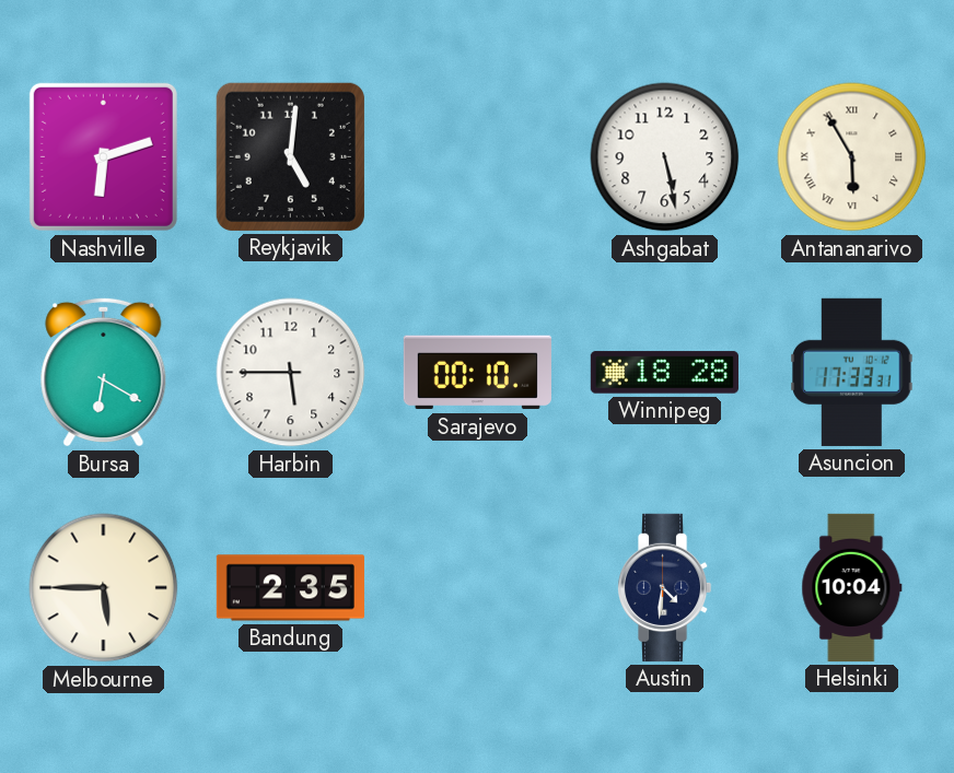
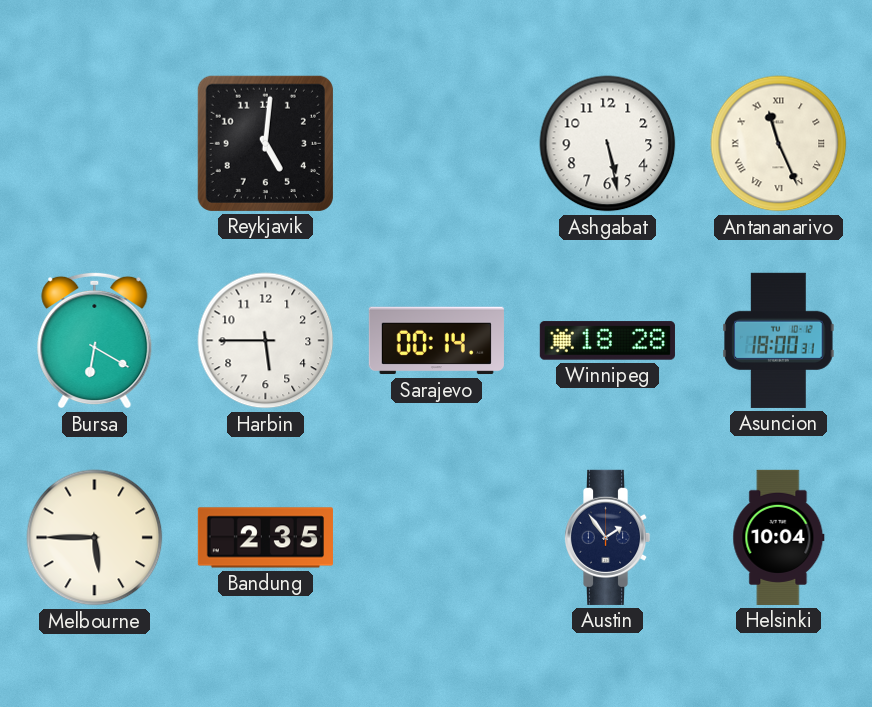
Nashville: 6:12 -> none (103, 156)
Antananarivo: 5:55 -> 11:26 (779, 144)
Sarajevo: 00:10 -> 00:14 (436, 341)
Asuncion: 17:33 -> 18:00 (779, 340)
Austin: 4:31 -> 1:54 (607, 537)
